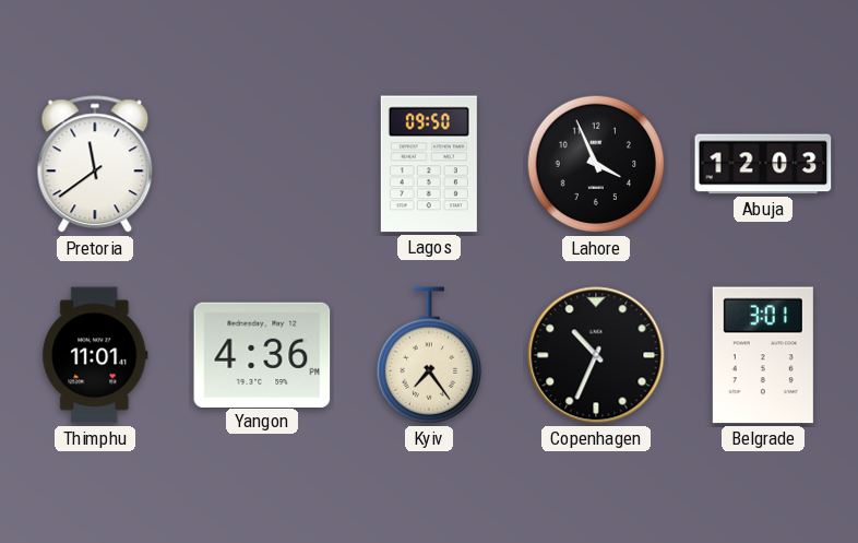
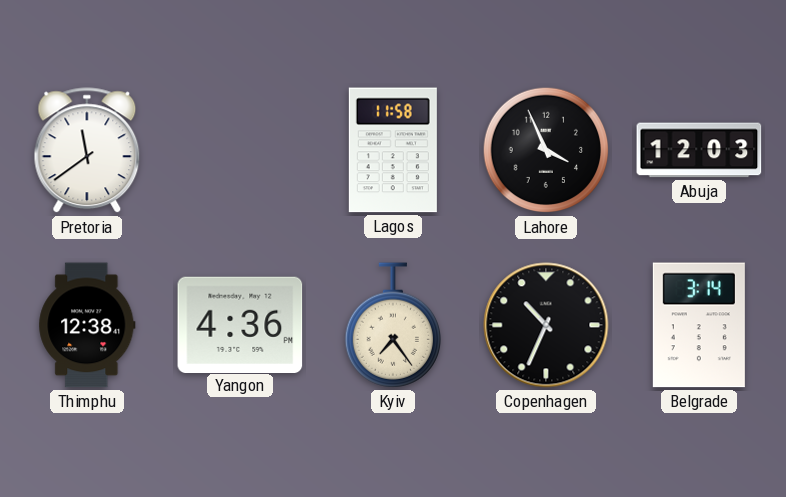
Lagos: 09:50 -> 11:58 (393, 150)
Thimphu: 11:01 -> 12:38 (87, 325)
Belgrade: 3:01 -> 3:14 (699, 325)
